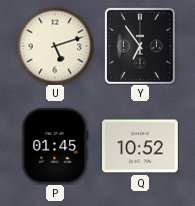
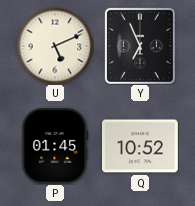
U: 5:12 -> 5:11 (55, 46)
Y: 6:54 -> 6:56 (140, 46)
